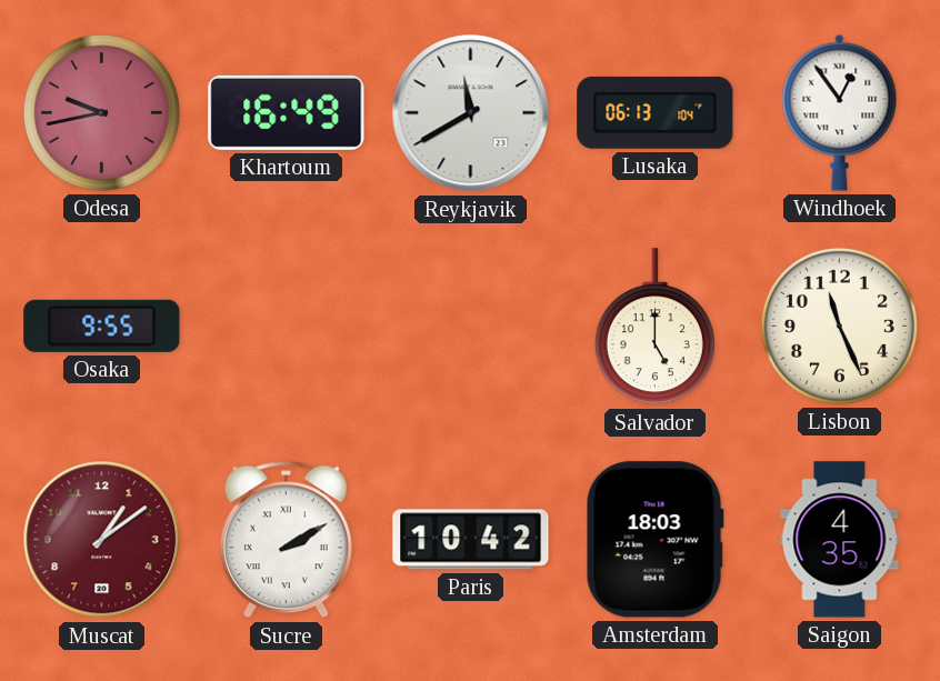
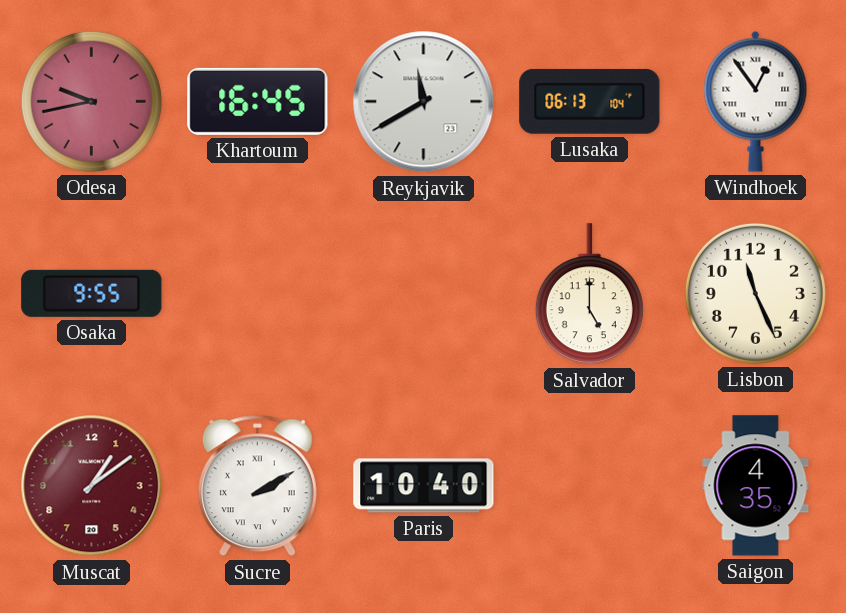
Khartoum: 16:49 -> 16:45 (258, 101)
Paris: 10:42 -> 10:40 (424, 486)
Amsterdam: 18:03 -> none (654, 540)
